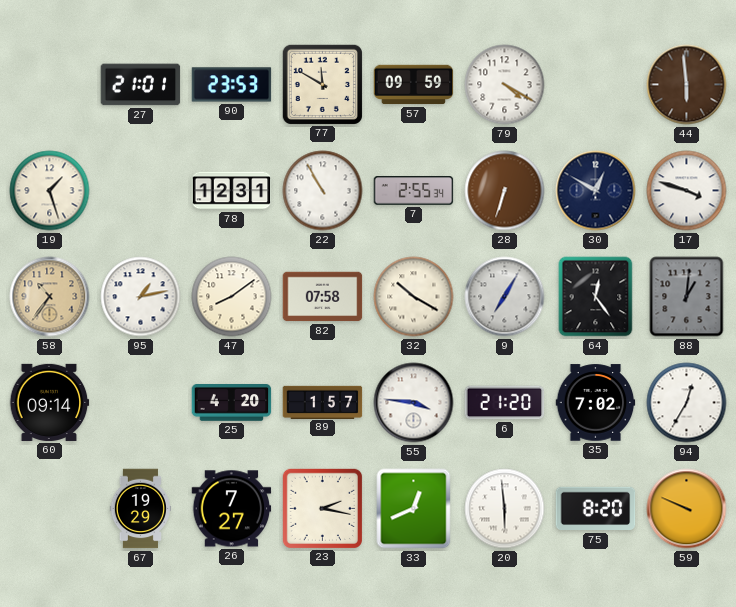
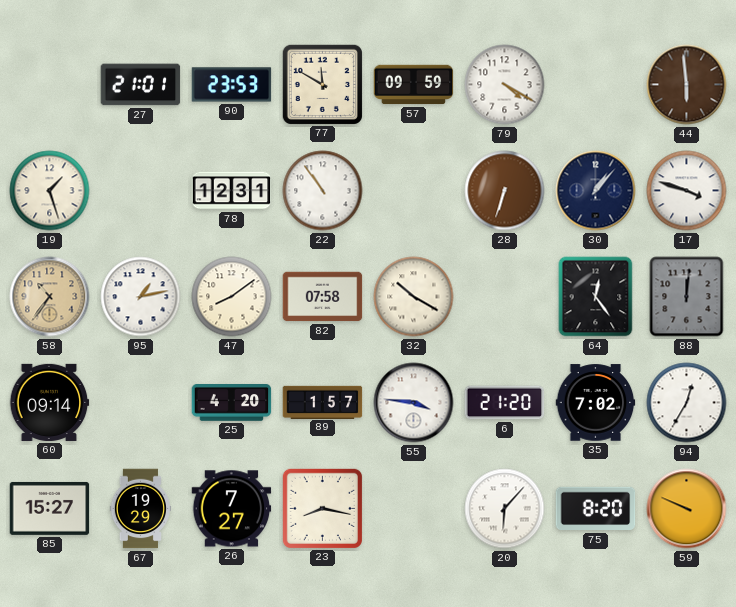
22: 10:55 -> 10:54 (323, 191)
7: 2:55 -> none (414, 191)
30: 12:50 -> 1:07 (596, 191)
9: 7:05 -> none (505, 297)
88: 1:01 -> 12:01 (687, 297)
85: none -> 15:27 (50, 508)
23: 2:17 -> 8:17 (322, 508)
33: 12:41 -> none (414, 509)
20: 5:59 -> 6:07 (505, 509)
